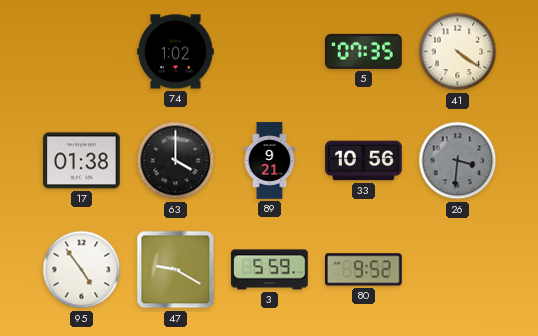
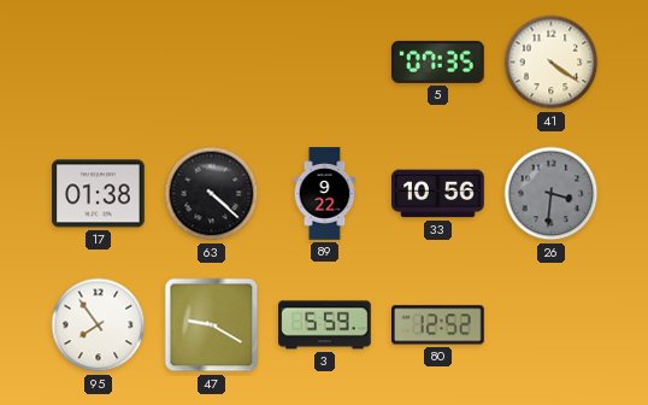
74: 1:02 -> none (176, 52)
63: 4:00 -> 4:22 (212, 194)
89: 9:21 -> 9:22 (325, 194)
95: 4:54 -> 7:54 (99, 325)
80: 9:52 -> 12:52 (438, 325)
